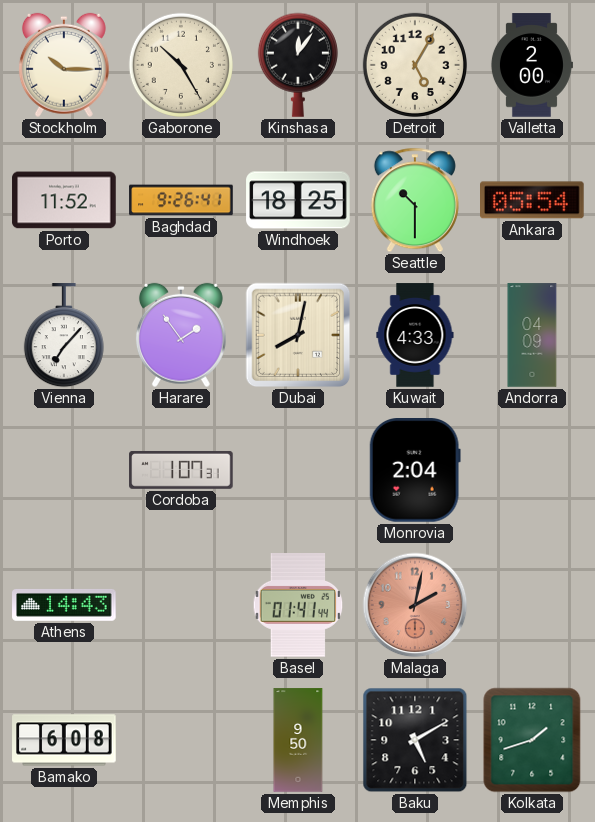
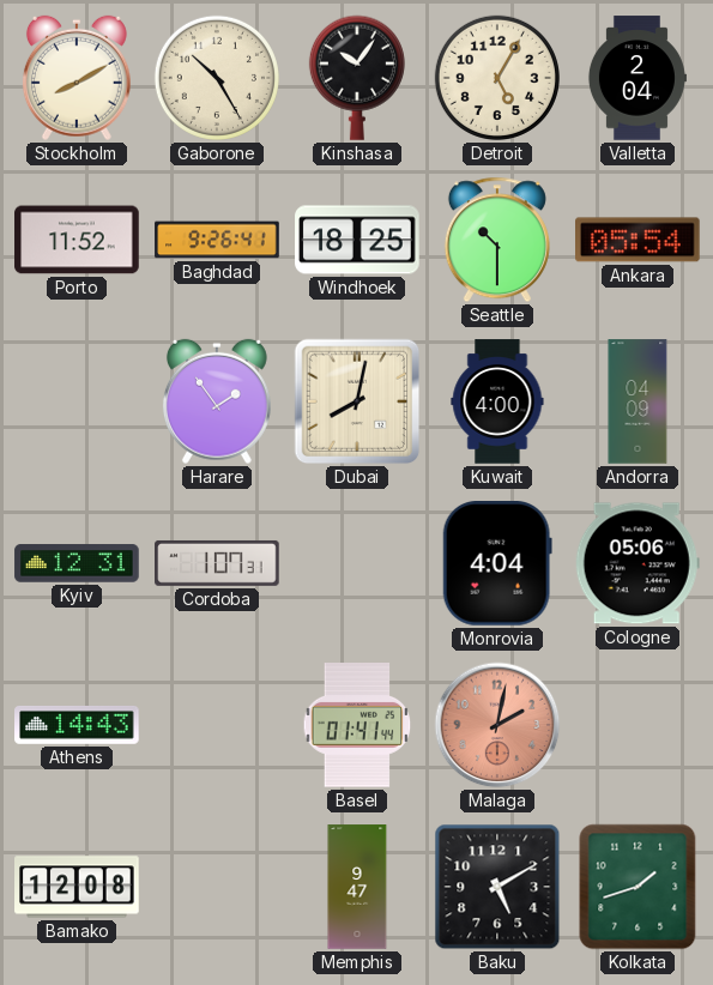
Stockholm: 10:15 -> 8:10 (77, 78)
Kinshasa: 12:06 -> 10:06 (357, 78)
Valletta: 2:00 -> 2:04 (636, 78)
Vienna: 7:07 -> none (64, 336)
Kuwait: 4:33 -> 4:00 (497, 401)
Kyiv: none -> 12:31 (77, 563)
Monrovia: 2:04 -> 4:04 (497, 564)
Cologne: none -> 05:06 (638, 563)
Bamako: 6:08 -> 12:08 (77, 887)
Memphis: 9:50 -> 9:47 (357, 887)
